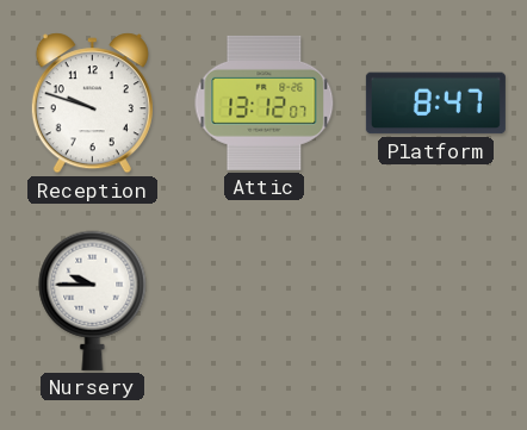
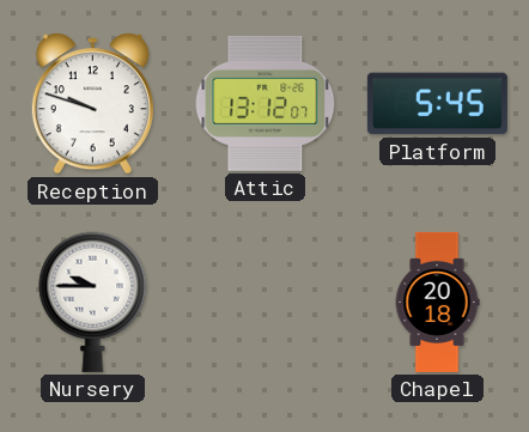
Platform: 8:47 -> 5:45 (437, 104)
Chapel: none -> 20:18 (437, 302)
